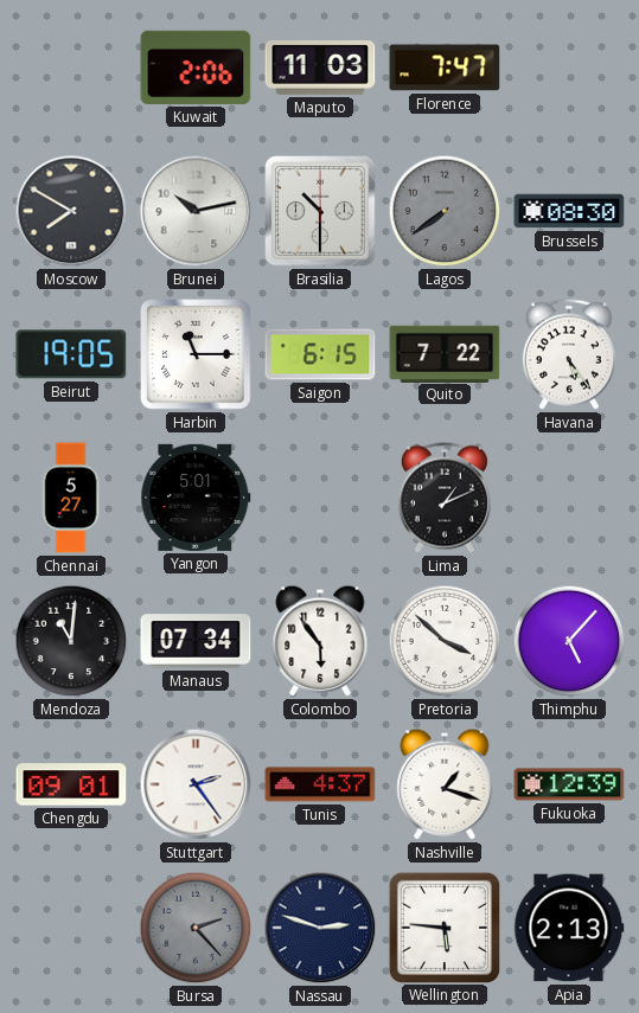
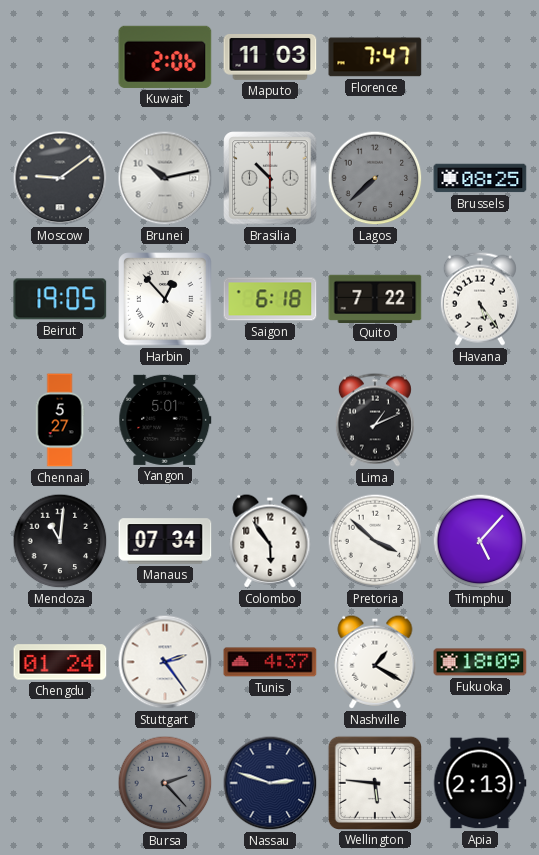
Moscow: 7:50 -> 9:09 (60, 178)
Lagos: 7:39 -> 7:38 (375, 178)
Brussels: 08:30 -> 08:25 (480, 178)
Harbin: 11:15 -> 12:53 (165, 299)
Saigon: 6:15 -> 6:18 (270, 299)
Chengdu: 09:01 -> 01:24 (60, 662)
Nashville: 1:18 -> 1:20 (375, 662)
Fukuoka: 12:39 -> 18:09 (480, 662)
